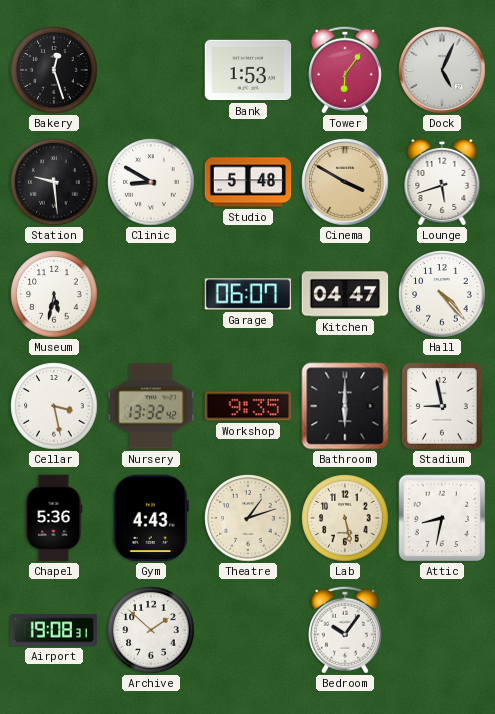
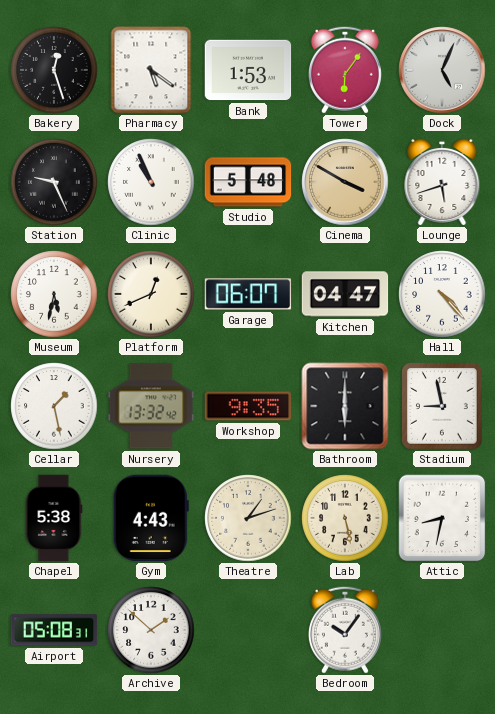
Pharmacy: none -> 5:21 (151, 70)
Station: 9:29 -> 9:26 (54, 182)
Clinic: 8:50 -> 10:56 (151, 182)
Platform: none -> 12:41 (151, 294)
Cellar: 3:28 -> 1:28 (54, 406)
Chapel: 5:36 -> 5:38 (54, 518)
Airport: 19:08 -> 05:08 (54, 630)
